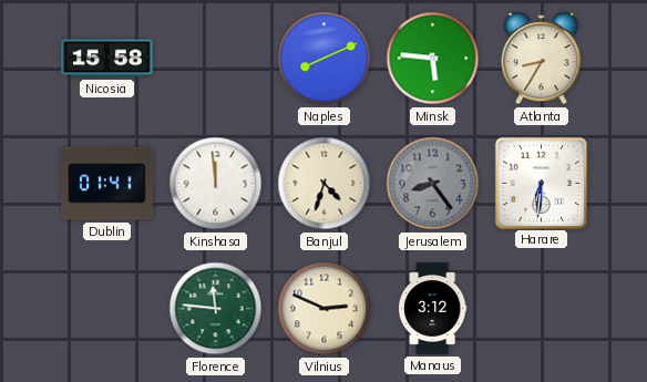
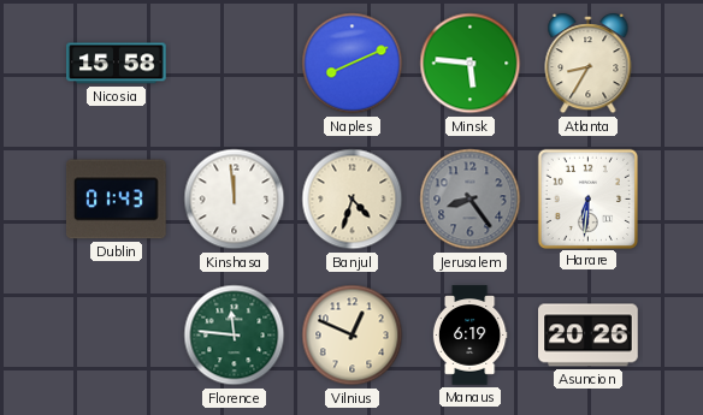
Dublin: 01:41 -> 01:43 (117, 200)
Vilnius: 2:49 -> 12:49 (353, 336)
Manaus: 3:12 -> 6:19 (469, 336)
Asuncion: none -> 20:26 (589, 336)
